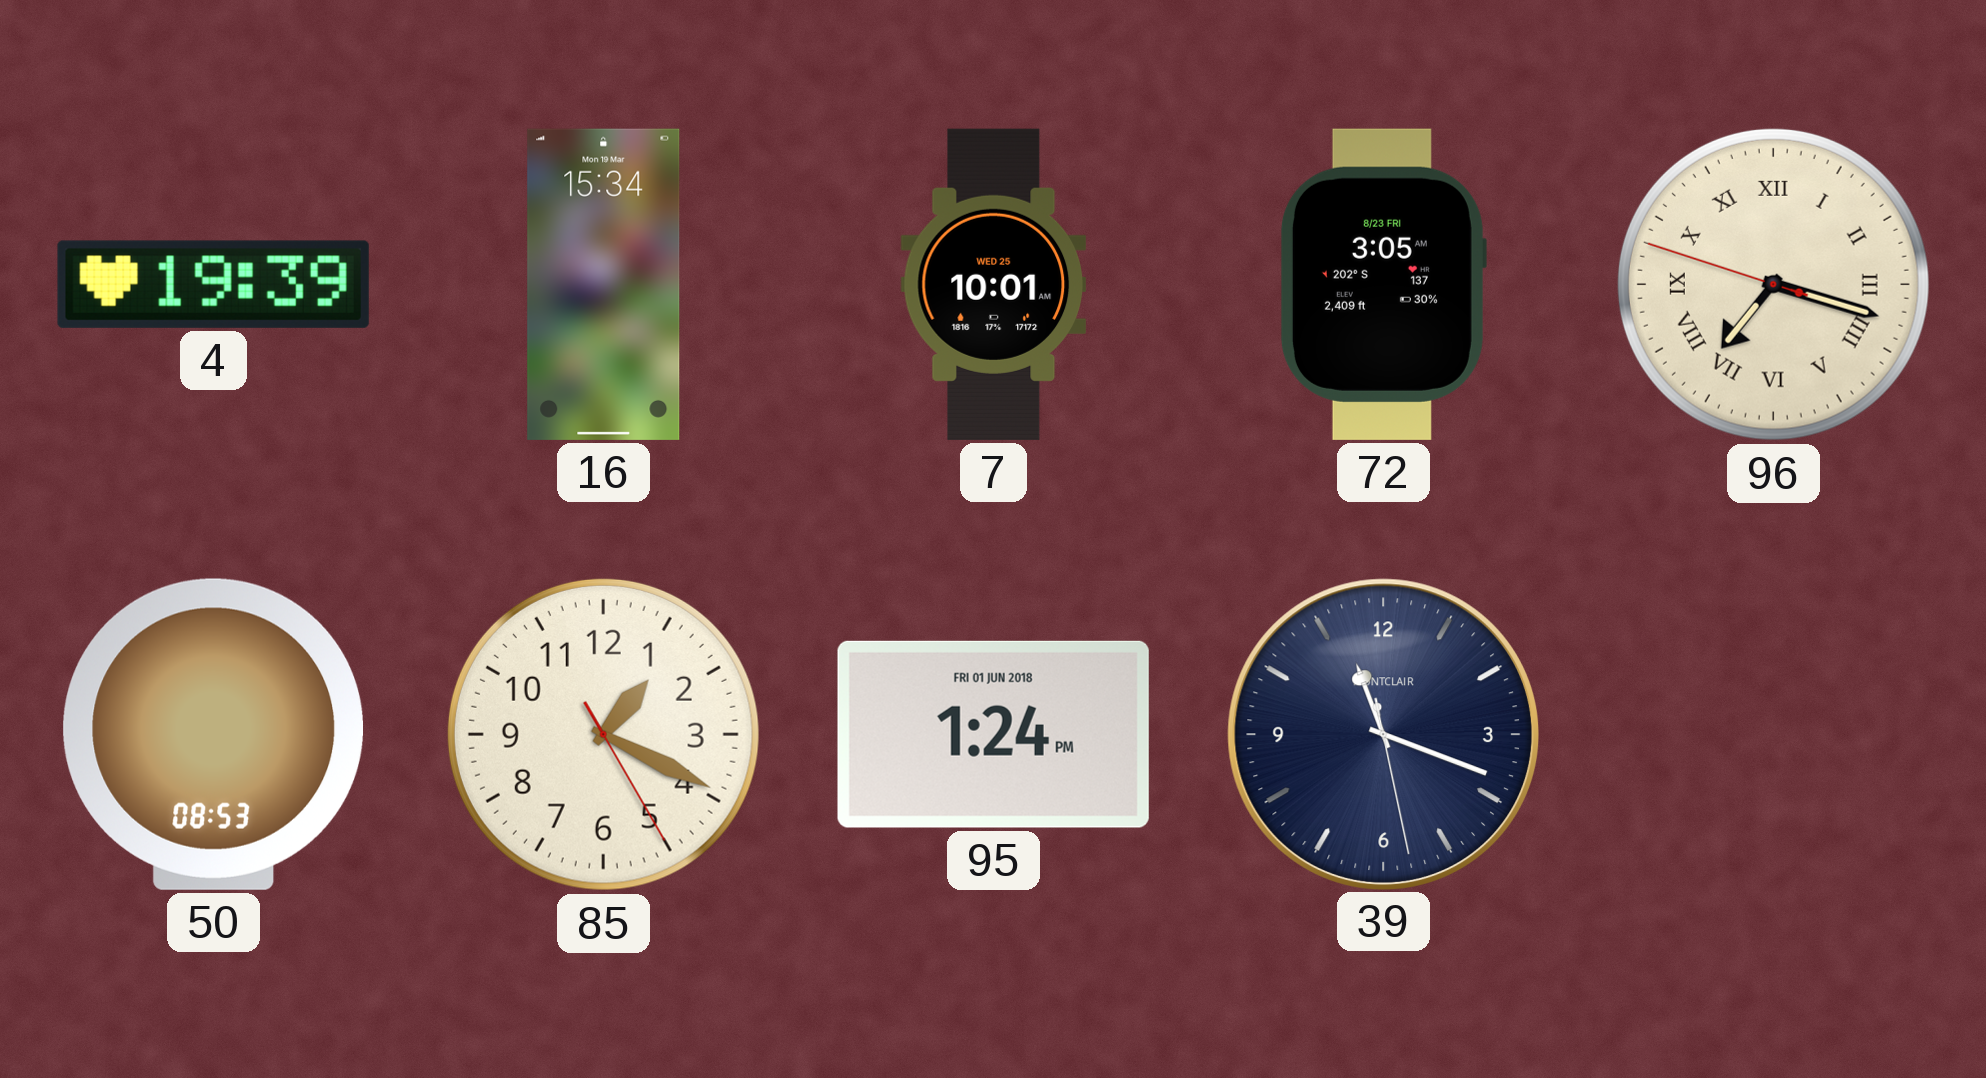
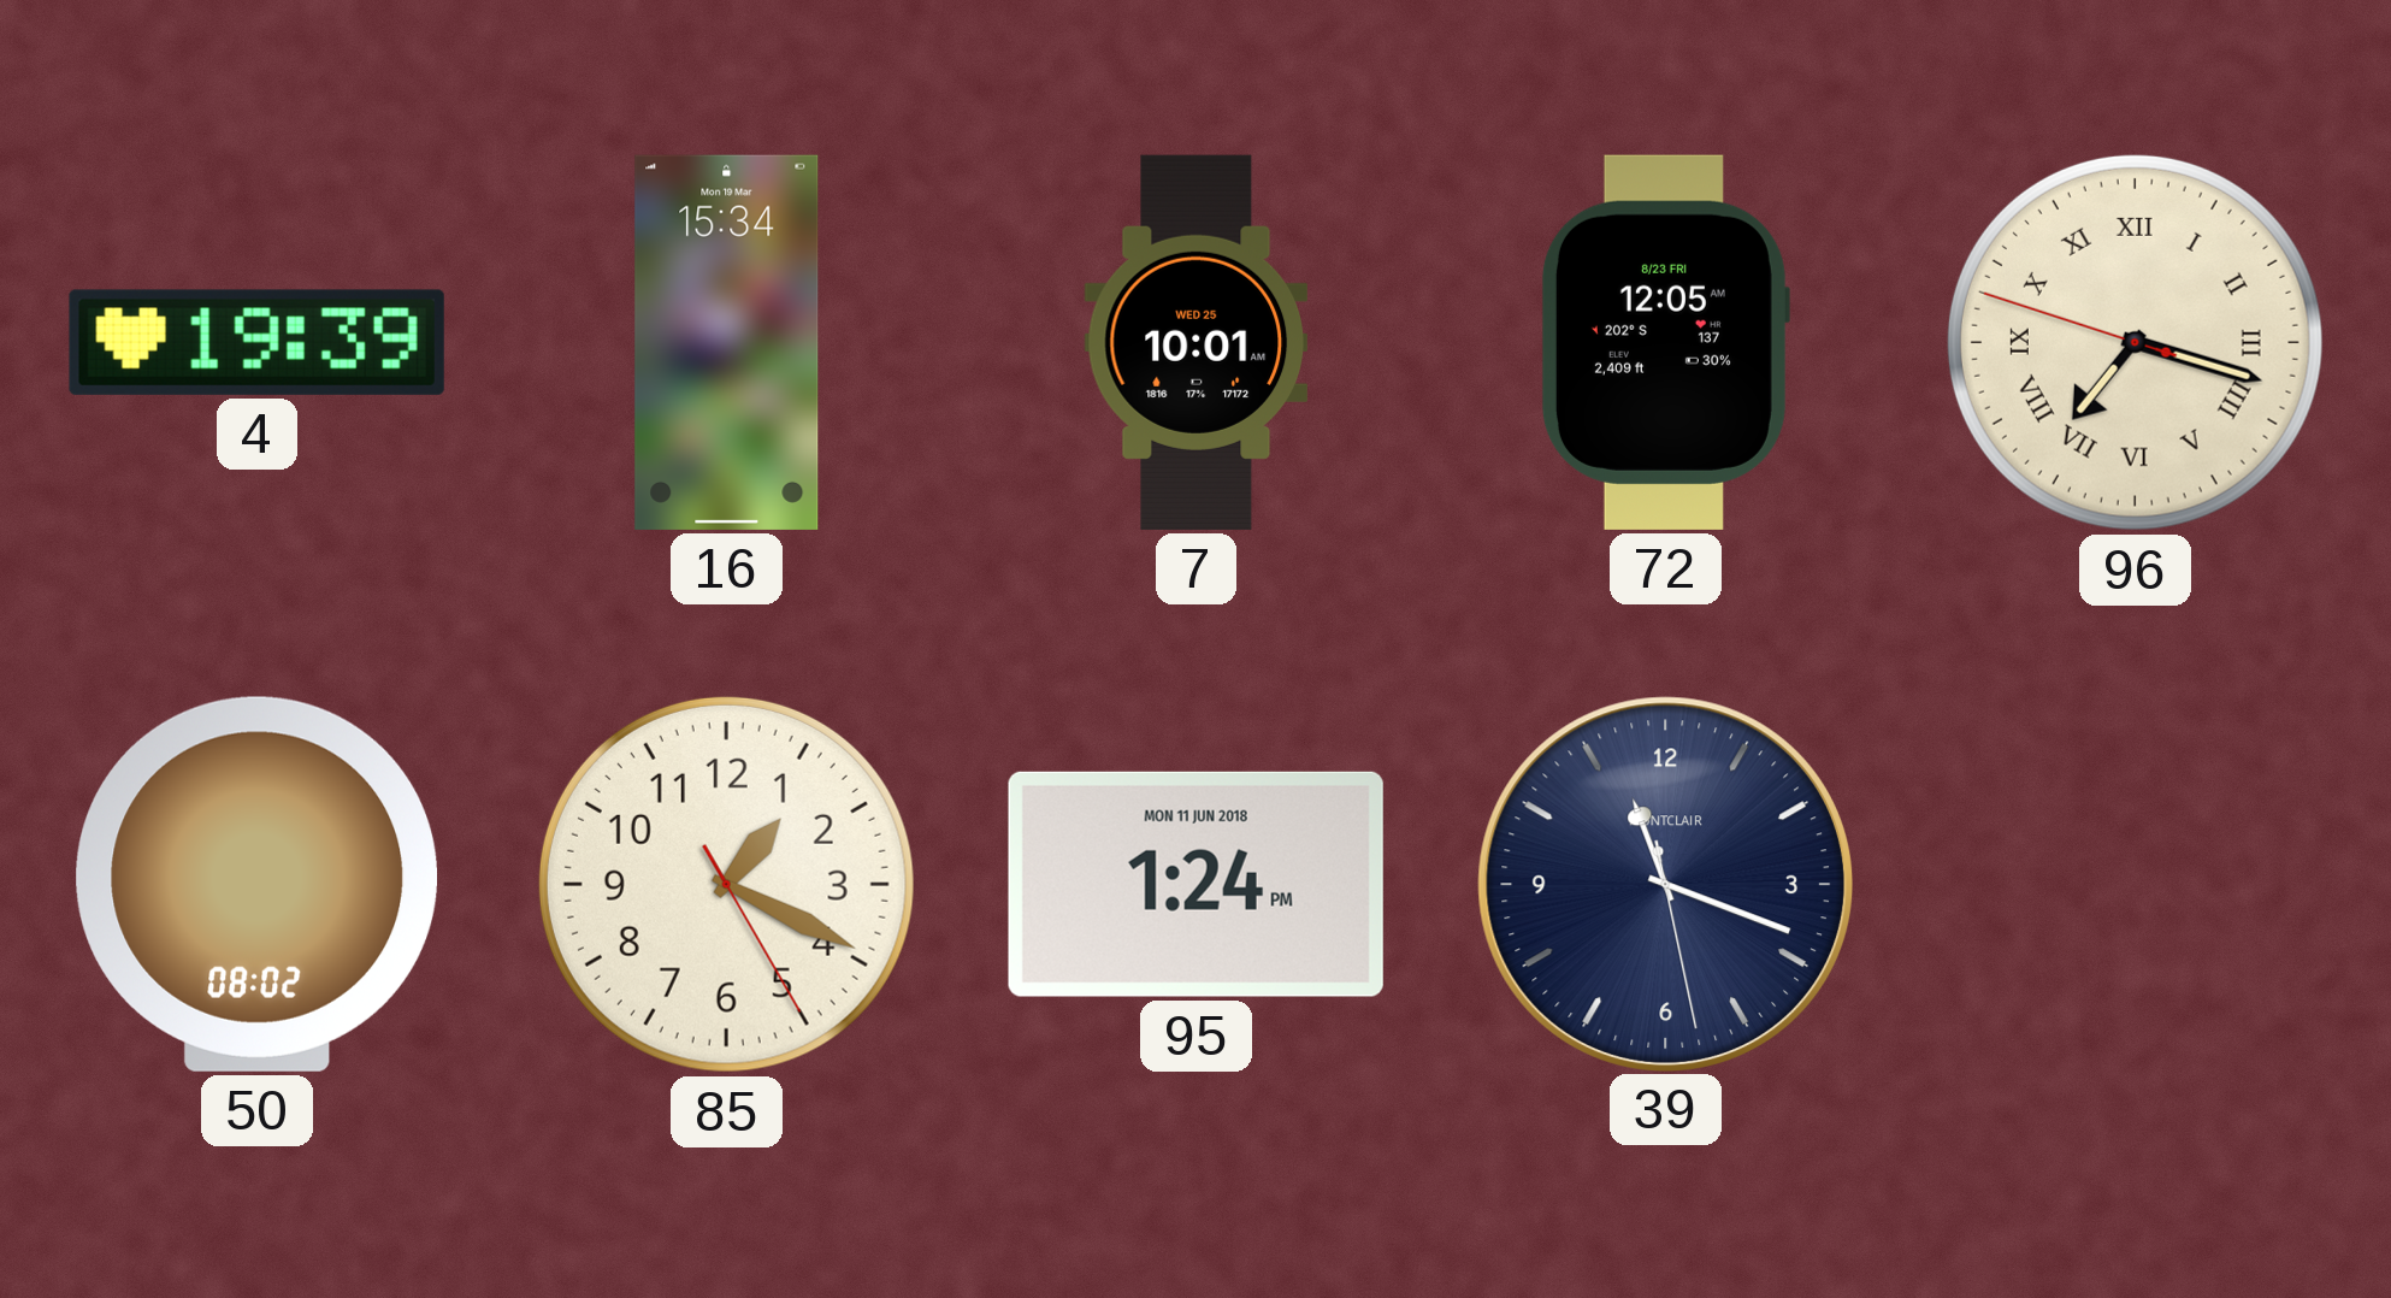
72: 3:05 -> 12:05 (1665, 342)
50: 08:53 -> 08:02 (256, 884)
95 date: FRI 01 JUN 2018 -> MON 11 JUN 2018 (1195, 884)
